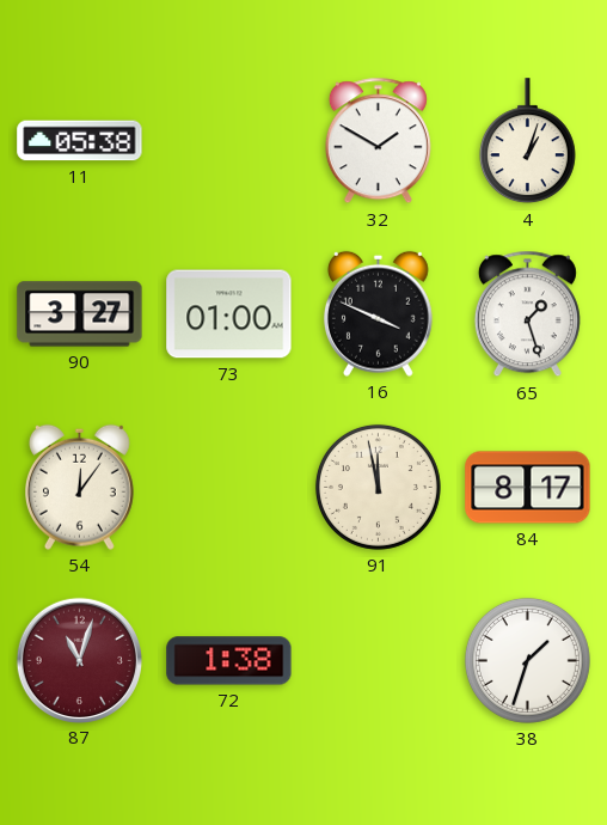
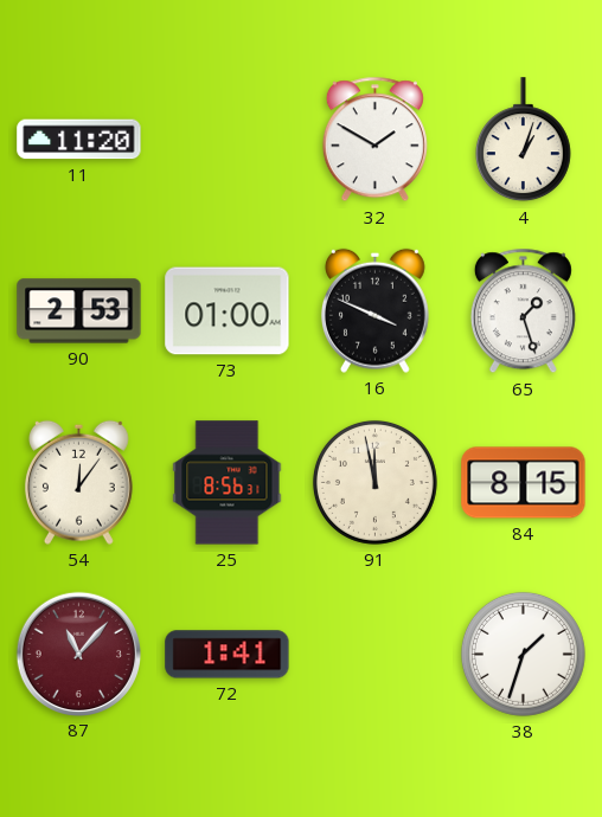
11: 05:38 -> 11:20 (79, 140)
90: 3:27 -> 2:53 (79, 311)
25: none -> 8:56 (228, 483)
84: 8:17 -> 8:15 (524, 483)
87: 11:03 -> 11:07 (78, 654)
72: 1:38 -> 1:41 (228, 655)
